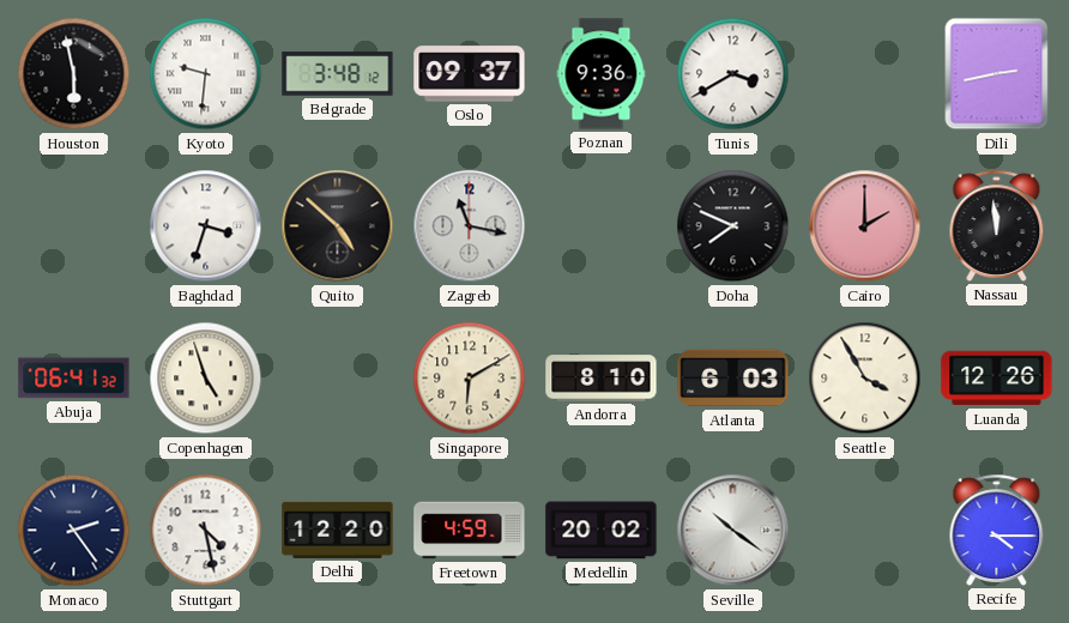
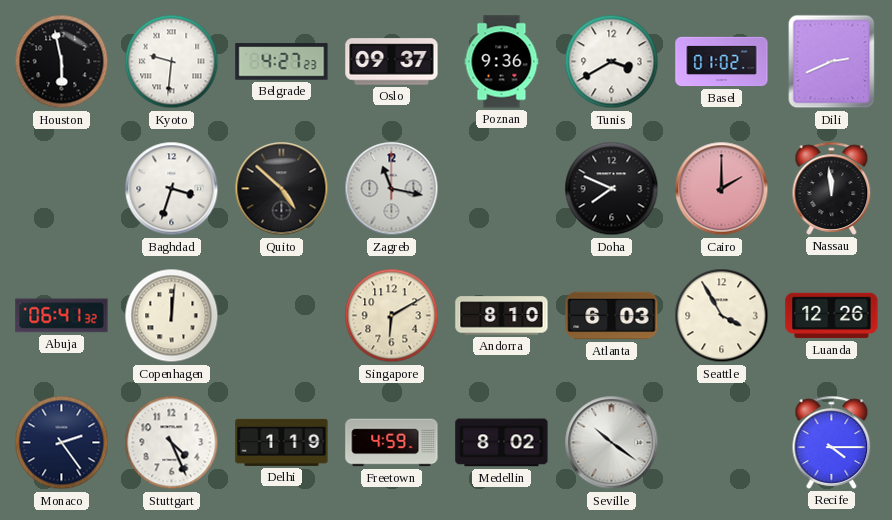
Belgrade: 3:48 -> 4:27 (282, 62)
Basel: none -> 01:02 (722, 62)
Dili: 2:43 -> 2:41 (832, 62)
Copenhagen: 4:57 -> 12:01 (172, 316)
Stuttgart: 4:28 -> 4:26 (172, 443)
Delhi: 12:20 -> 1:19 (282, 442)
Medellin: 20:02 -> 8:02 (502, 443)
